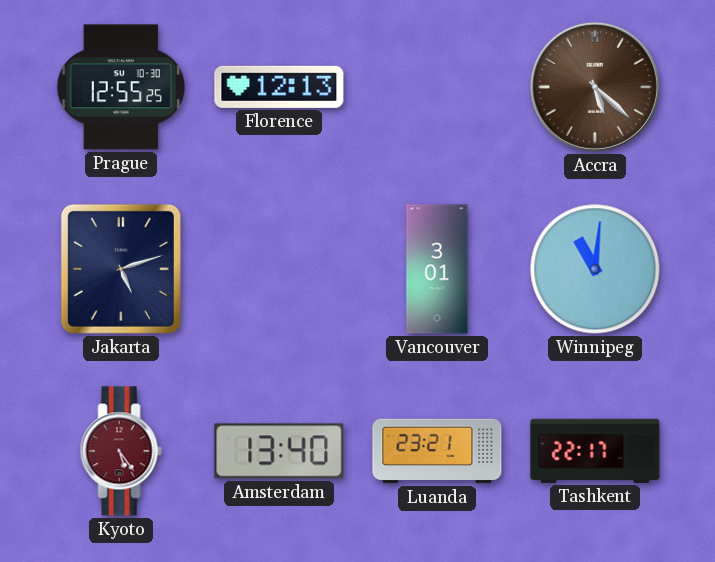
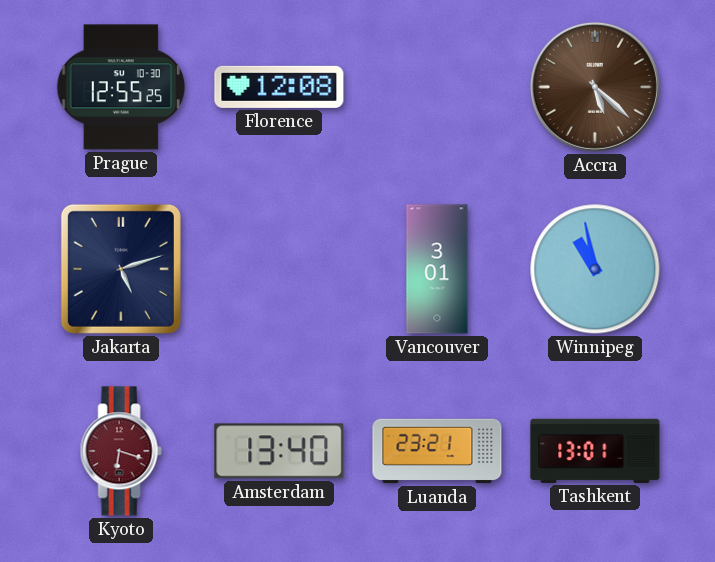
Florence: 12:13 -> 12:08 (279, 87)
Winnipeg: 11:01 -> 10:58 (595, 269)
Kyoto: 5:24 -> 6:18 (121, 451)
Tashkent: 22:17 -> 13:01 (595, 451)
